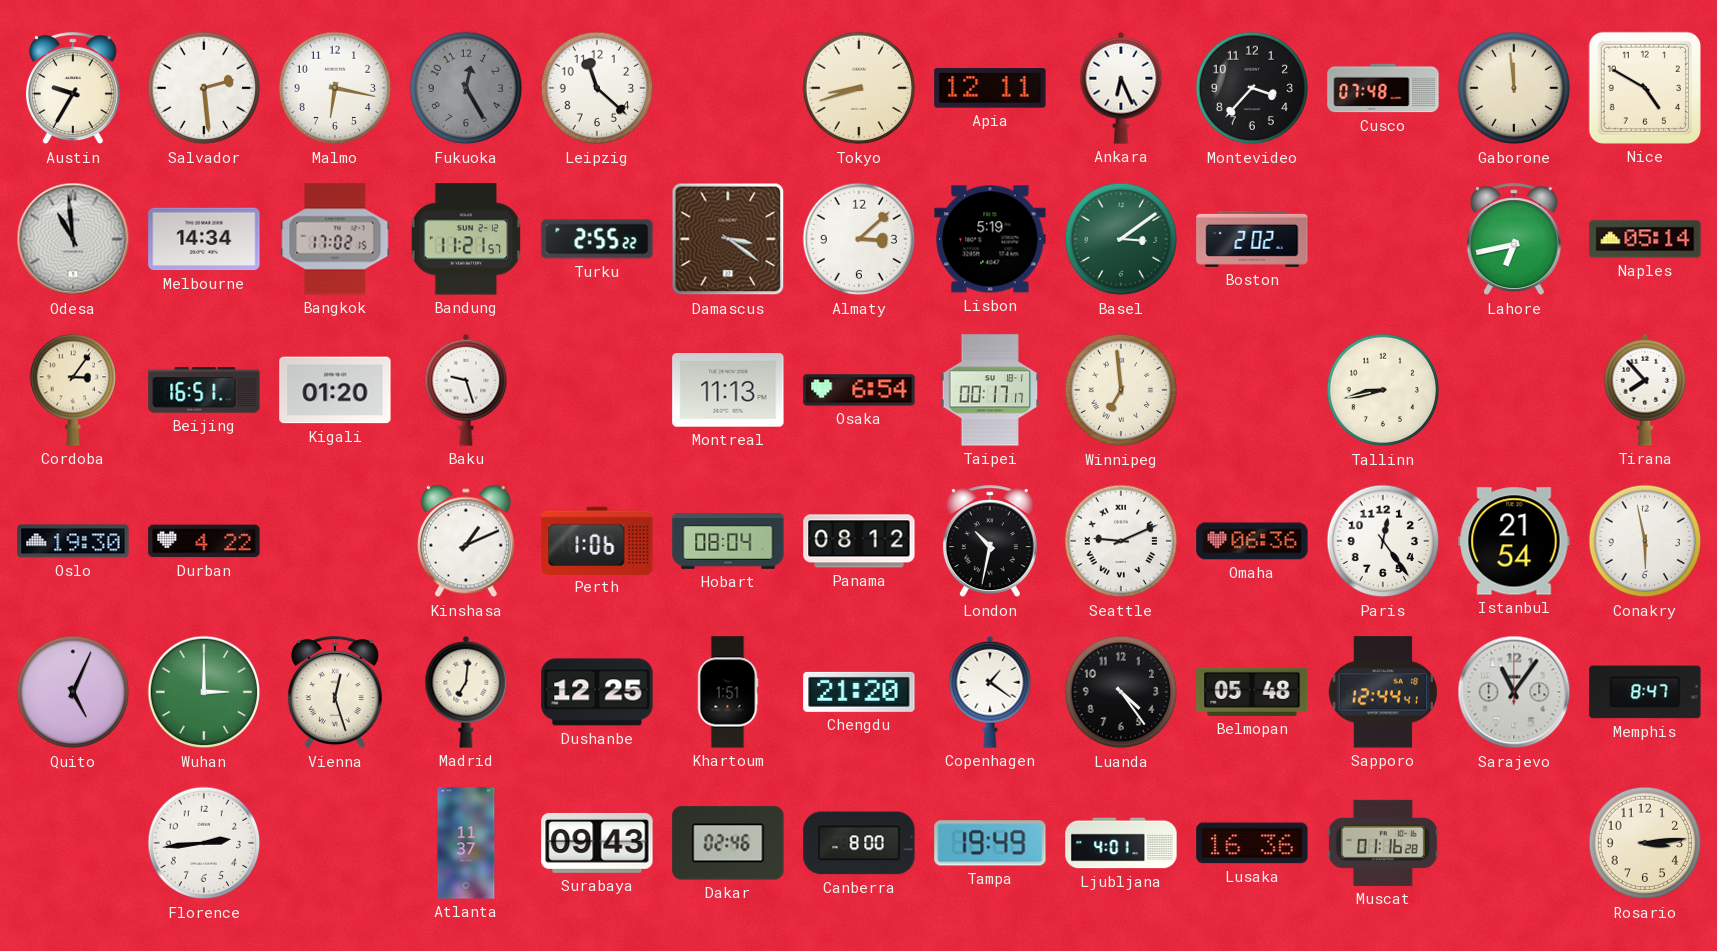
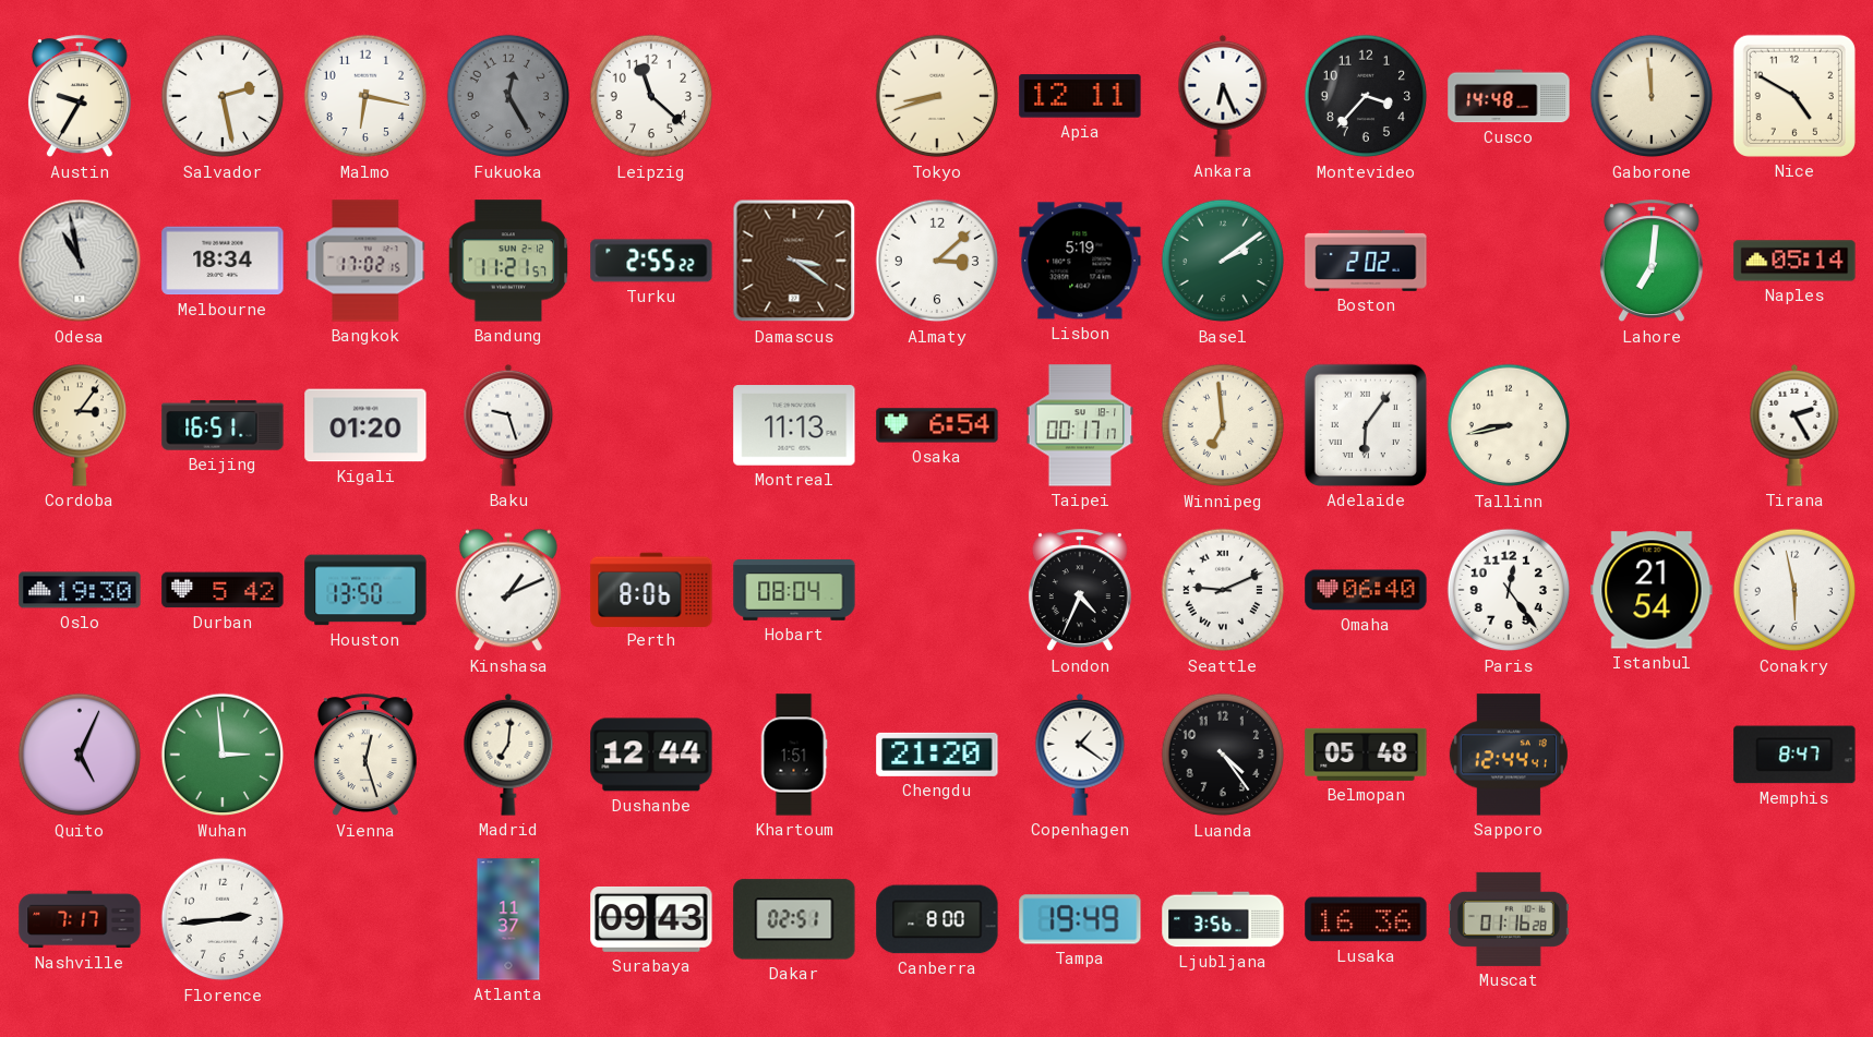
Salvador: 2:29 -> 2:28 (223, 96)
Cusco: 07:48 -> 14:48 (1509, 96)
Odesa: 10:59 -> 10:58 (80, 261)
Melbourne: 14:34 -> 18:34 (223, 261)
Basel: 3:09 -> 2:09 (1223, 261)
Lahore: 6:43 -> 7:01 (1652, 262)
Adelaide: none -> 6:06 (1366, 425)
Tirana: 7:53 -> 2:25 (1794, 425)
Durban: 4:22 -> 5:42 (223, 590)
Houston: none -> 13:50 (365, 590)
Perth: 1:06 -> 8:06 (651, 589)
Panama: 08:12 -> none (859, 541)
London: 10:32 -> 4:34 (1080, 591)
Omaha: 06:36 -> 06:40 (1366, 590)
Wuhan: 3:00 -> 2:59 (223, 755)
Dushanbe: 12:25 -> 12:44 (651, 755)
Sarajevo: 11:06 -> none (1514, 692)
Nashville: none -> 7:17 (80, 919)
Dakar: 02:46 -> 02:51 (794, 919)
Ljubljana: 4:01 -> 3:56 (1223, 919)
Rosario: 3:14 -> none (1645, 843)
